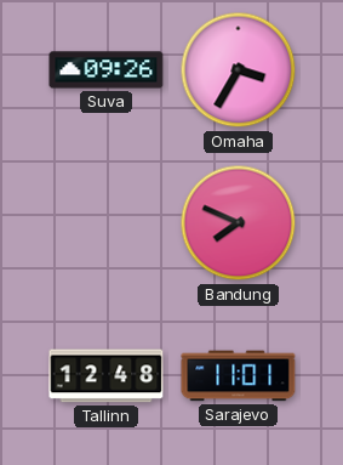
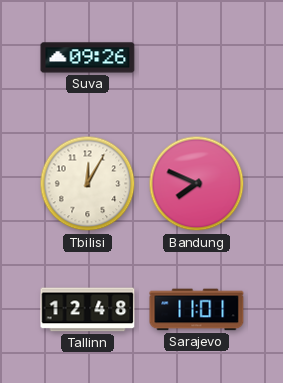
Omaha: 3:35 -> none (239, 70)
Tbilisi: none -> 12:05 (88, 184)
